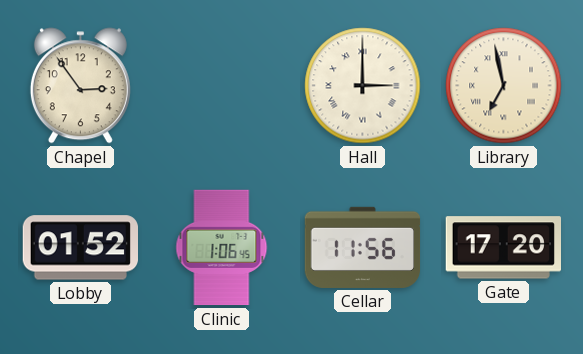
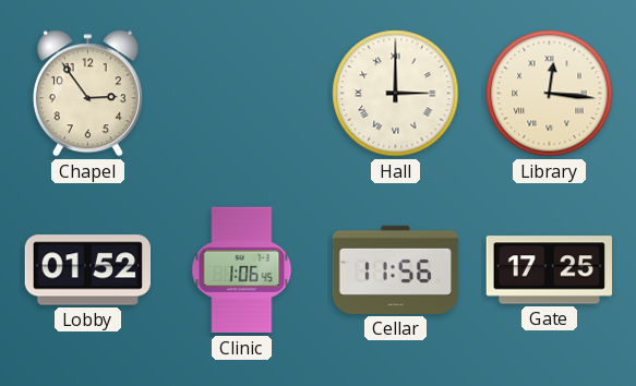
Library: 6:58 -> 12:16 (550, 94)
Gate: 17:20 -> 17:25 (549, 270)
